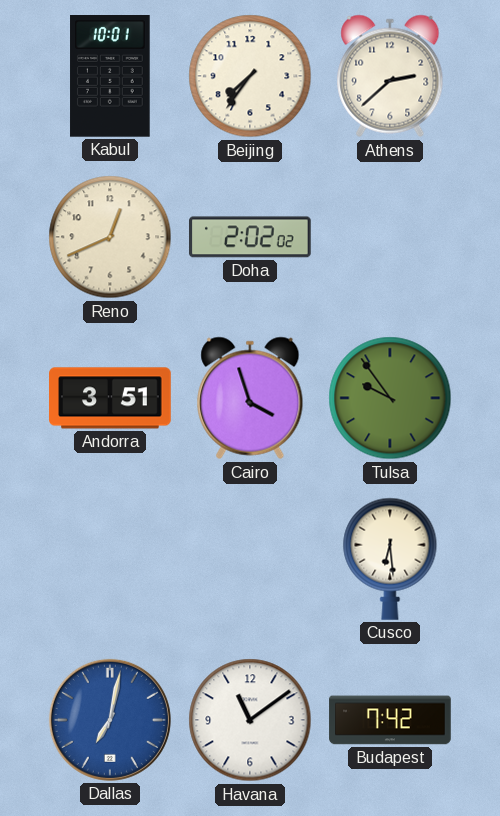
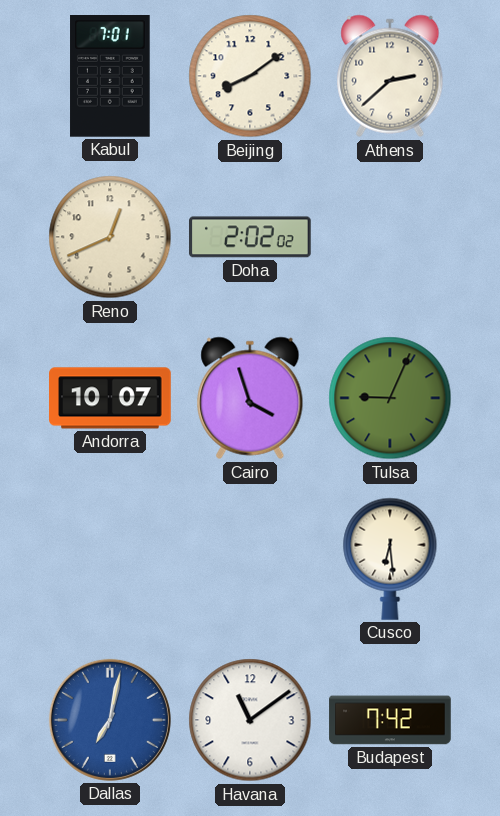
Kabul: 10:01 -> 7:01 (110, 77)
Beijing: 7:36 -> 8:09 (250, 76)
Andorra: 3:51 -> 10:07 (110, 398)
Tulsa: 9:54 -> 9:04 (390, 398)
